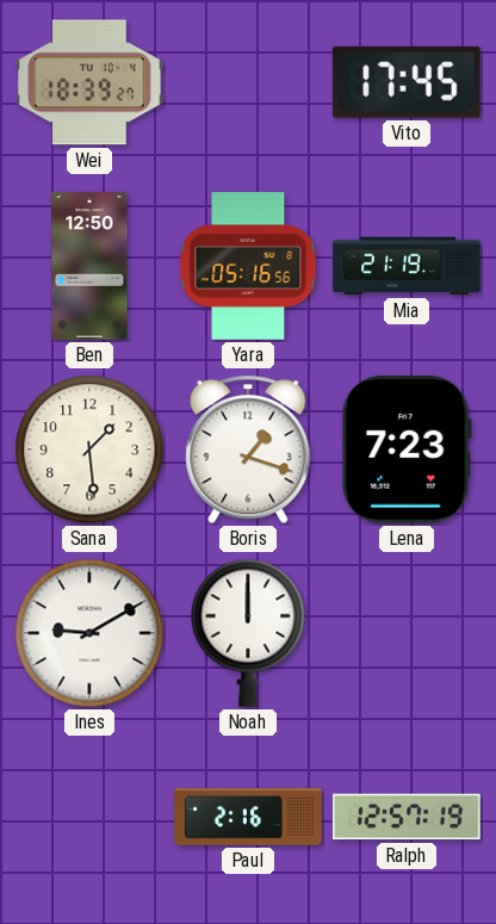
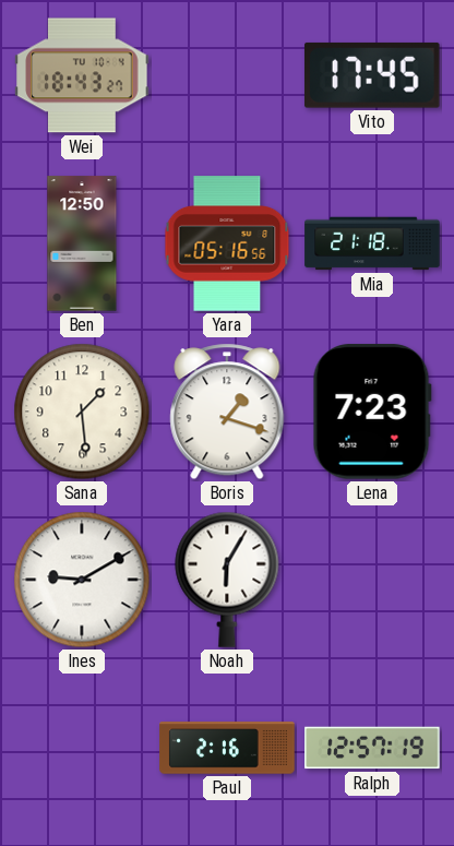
Wei: 18:39 -> 18:43 (82, 75)
Mia: 21:19 -> 21:18 (372, 243)
Noah: 12:00 -> 6:05 (227, 580)
